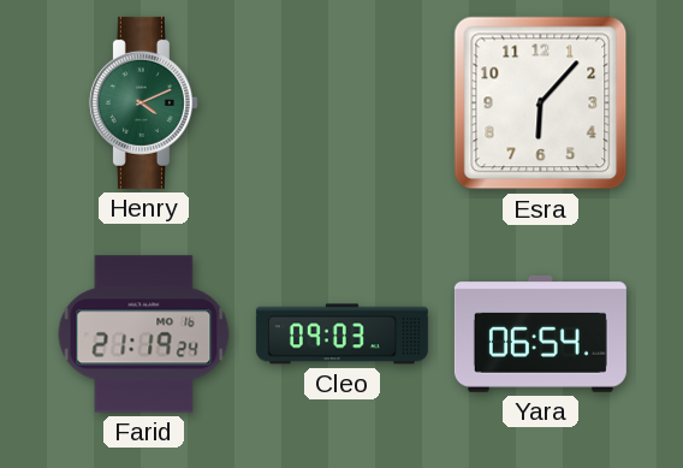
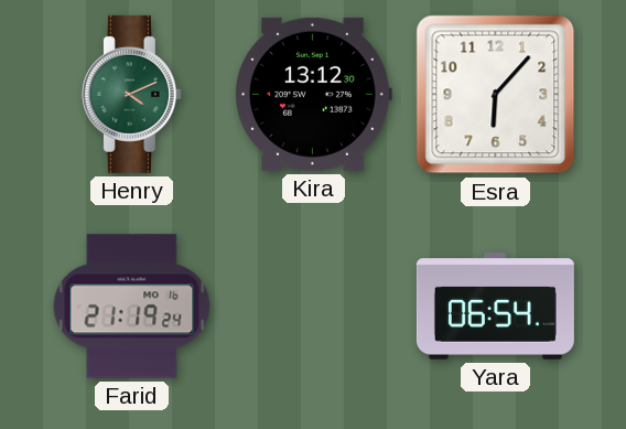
Kira: none -> 13:12 (313, 94)
Cleo: 09:03 -> none (341, 334)
